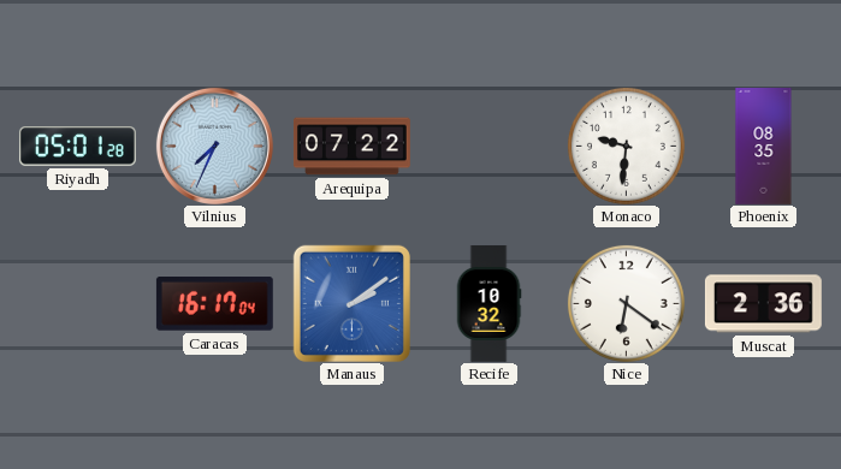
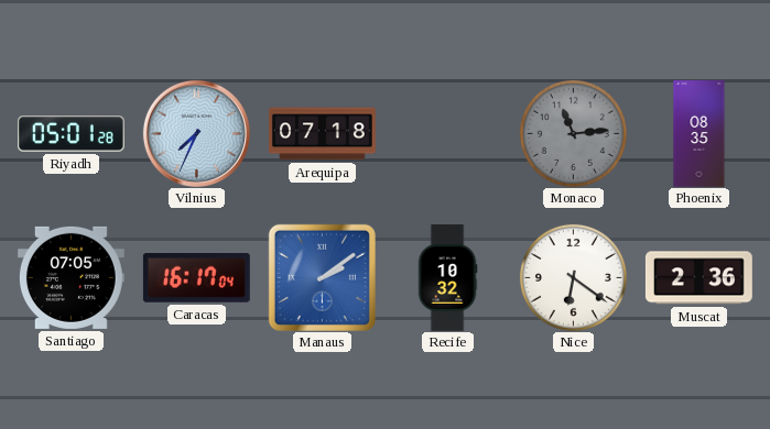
Arequipa: 07:22 -> 07:18 (322, 134)
Monaco: 9:31 -> 11:14 (573, 133)
Monaco dial: white -> grey (573, 133)
Santiago: none -> 07:05 (71, 277)
